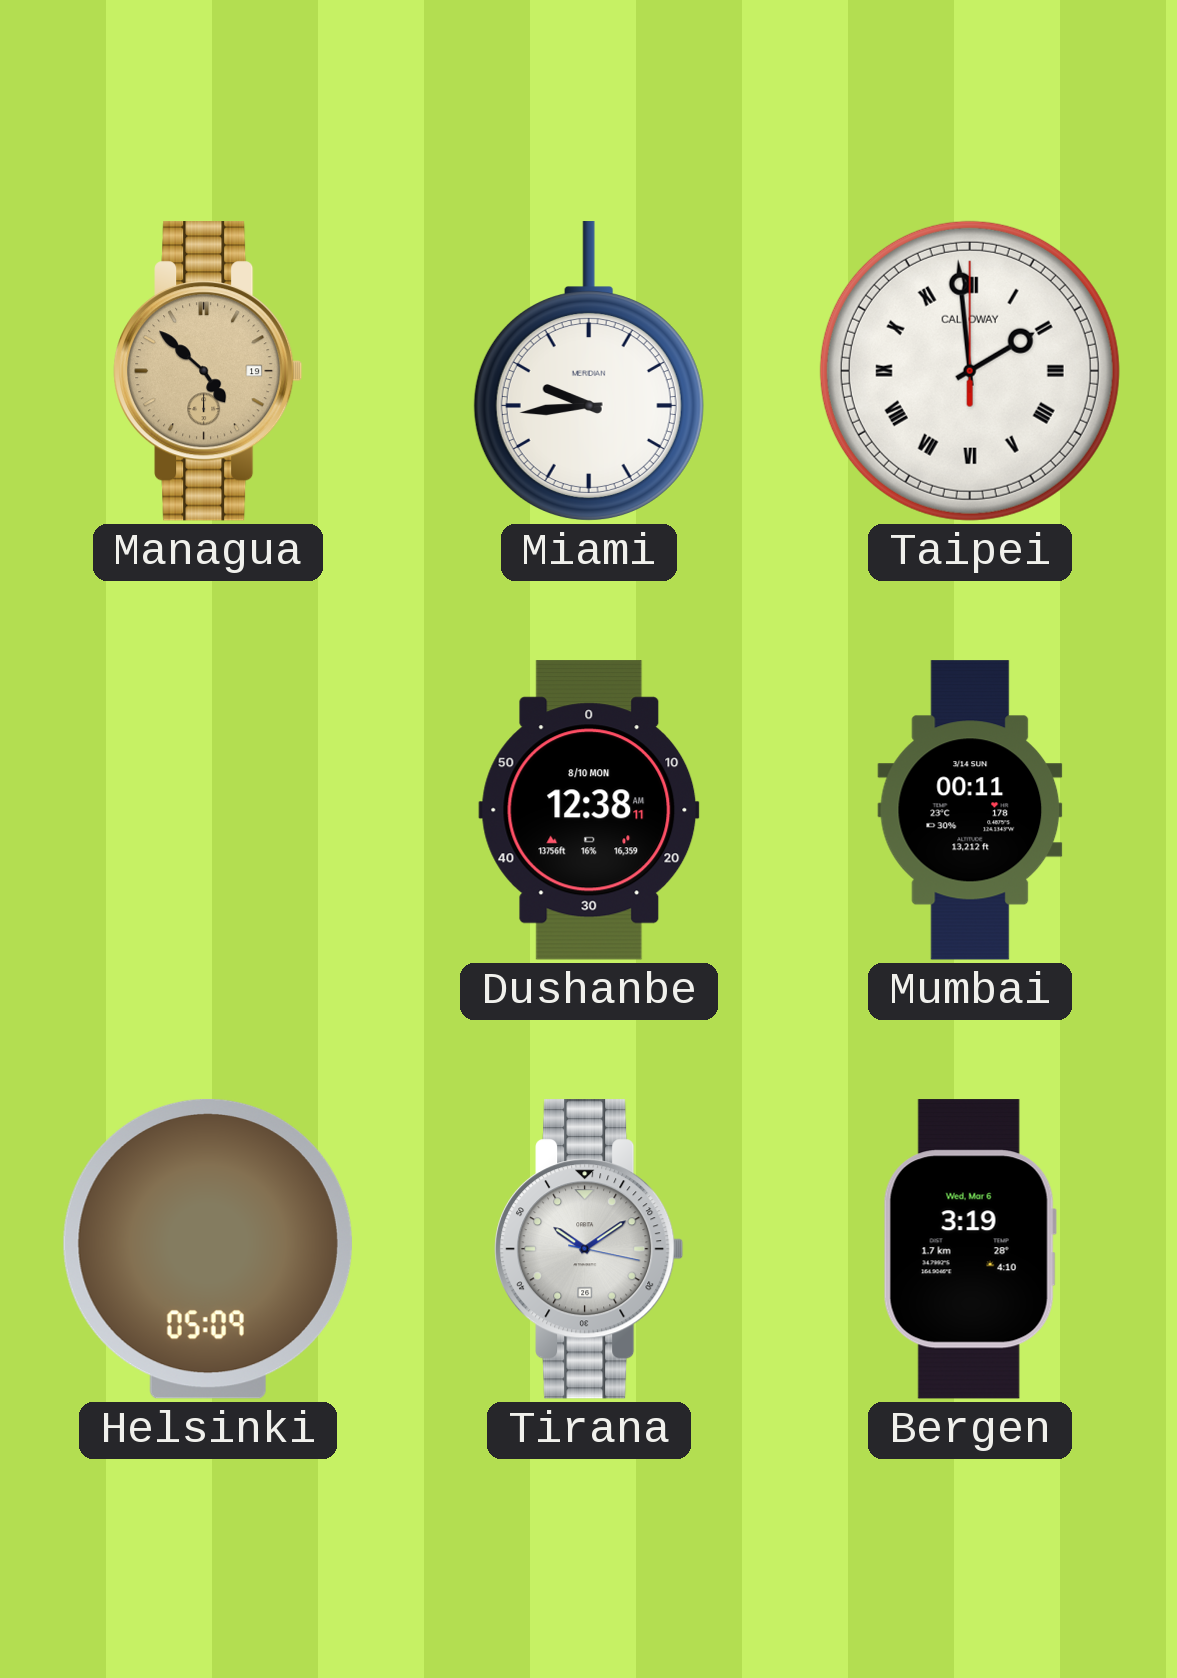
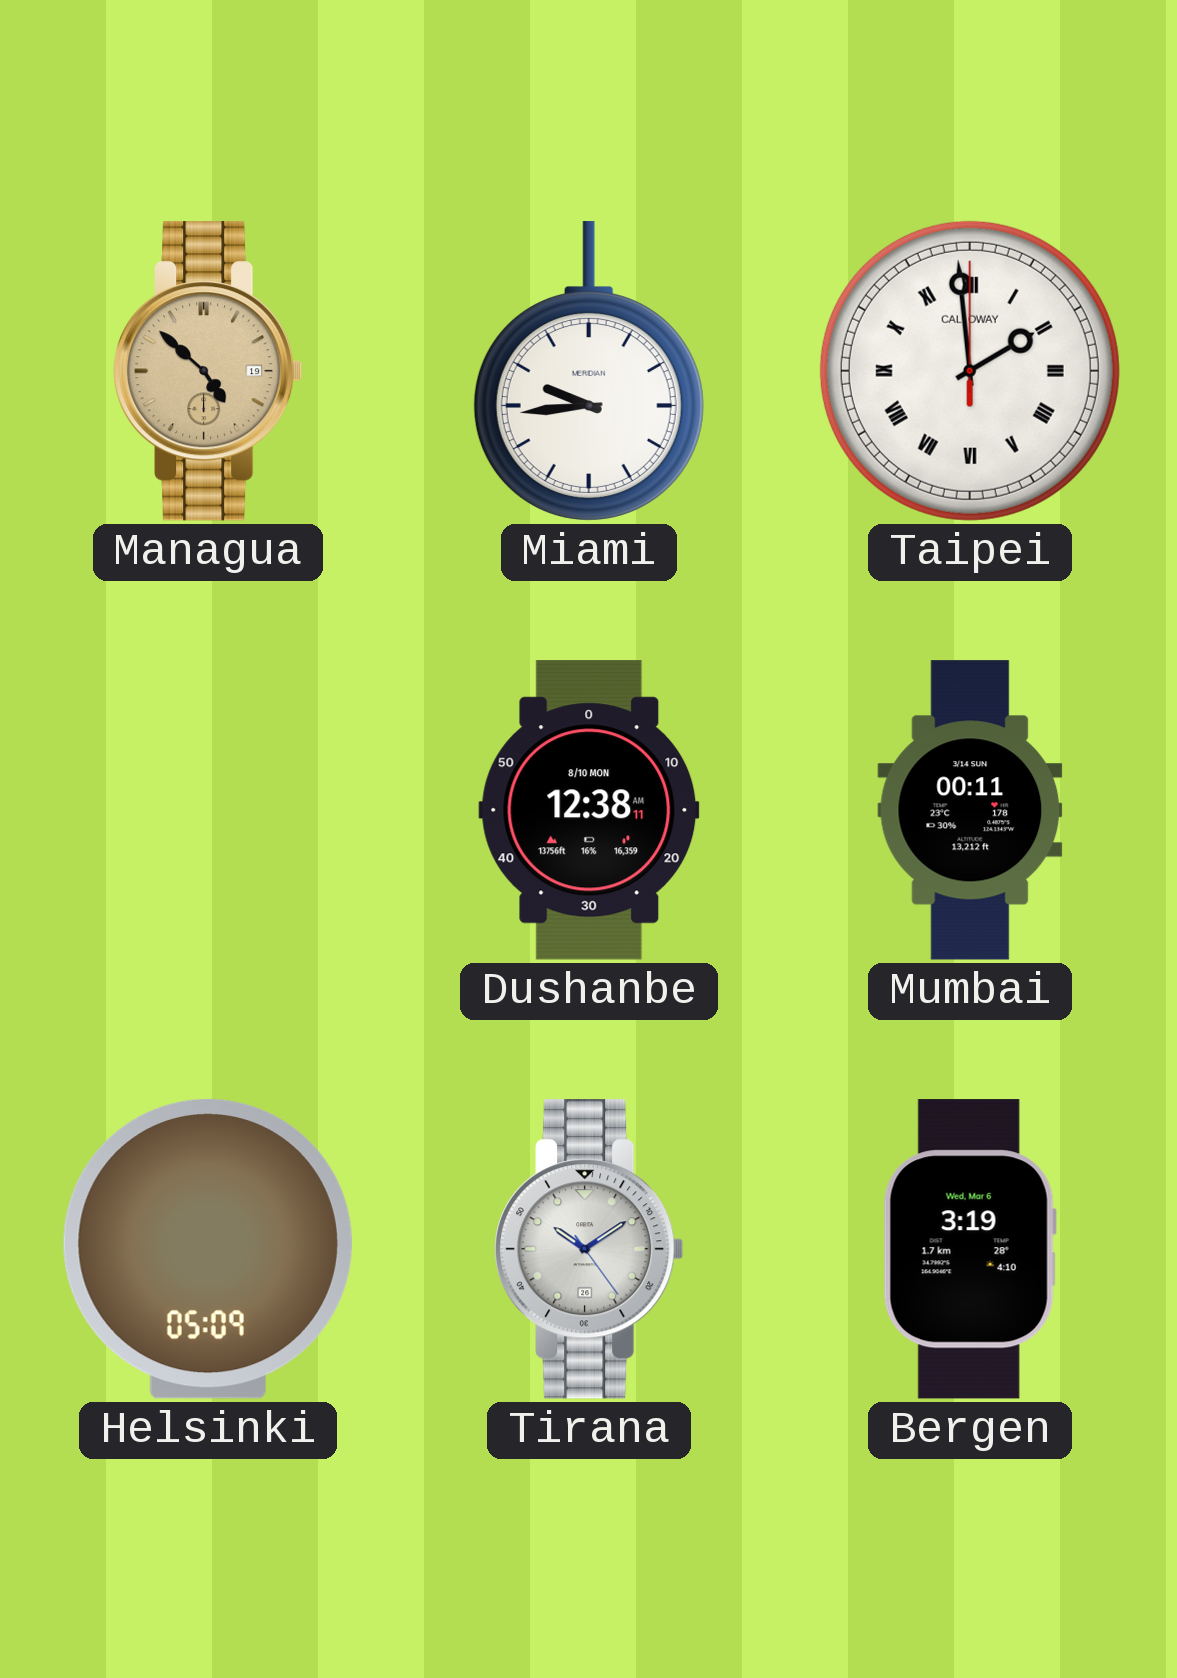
Tirana: 10:09:17 -> 10:09:24 (589, 1249)
